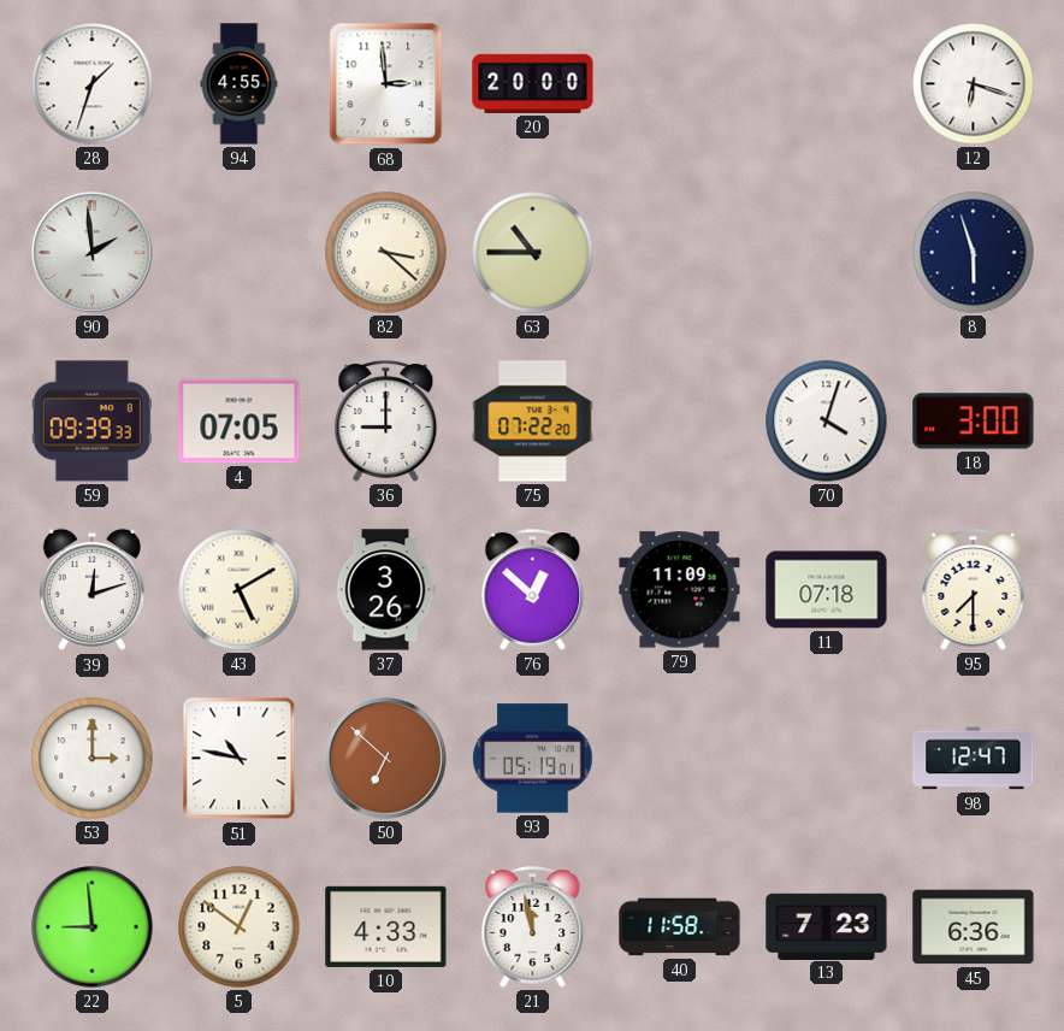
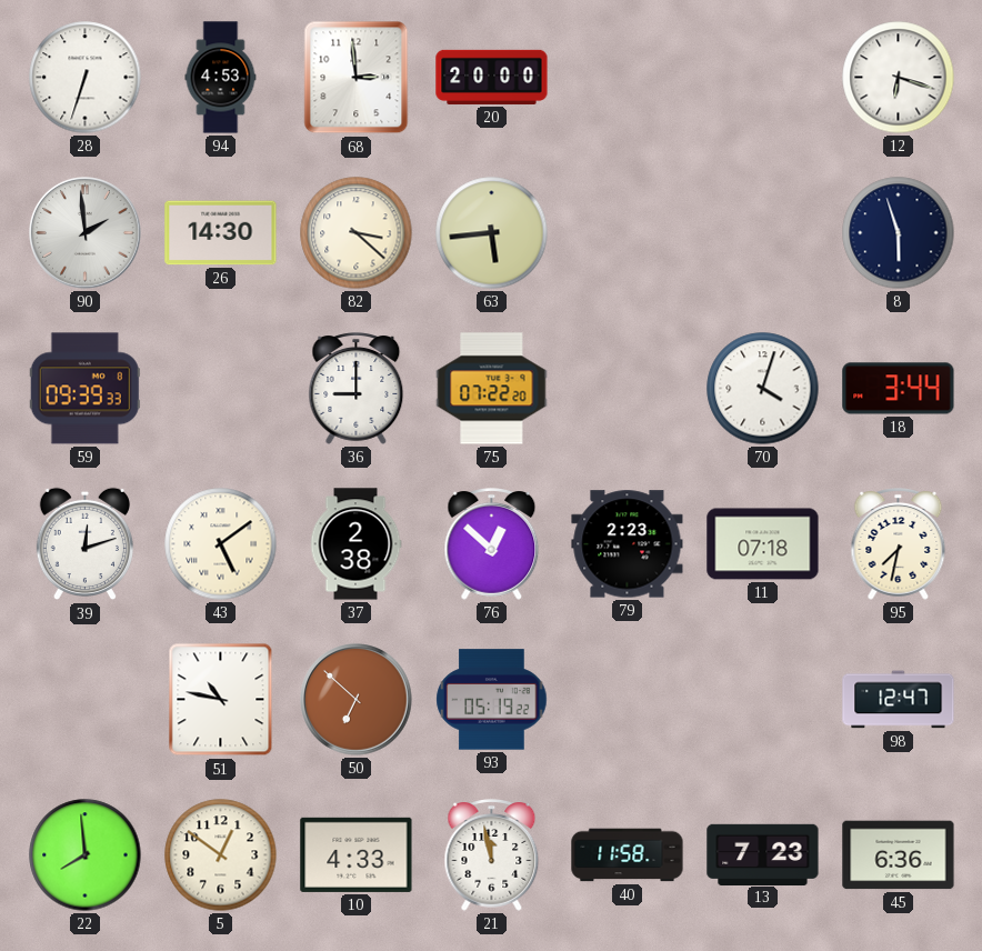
28: 1:33 -> 6:33 (86, 78)
94: 4:55 -> 4:53 (221, 78)
26: none -> 14:30 (221, 233)
63: 10:45 -> 5:44 (492, 233)
4: 07:05 -> none (240, 422)
18: 3:00 -> 3:44 (899, 389)
43: 5:10 -> 5:09 (221, 544)
37: 3:26 -> 2:38 (355, 544)
79: 11:09 -> 2:23 (628, 544)
95: 7:30 -> 7:32 (899, 544)
53: 3:00 -> none (93, 759)
93: 05:19:01 -> 05:19:22 (492, 700)
22: 8:59 -> 7:59 (86, 855)
